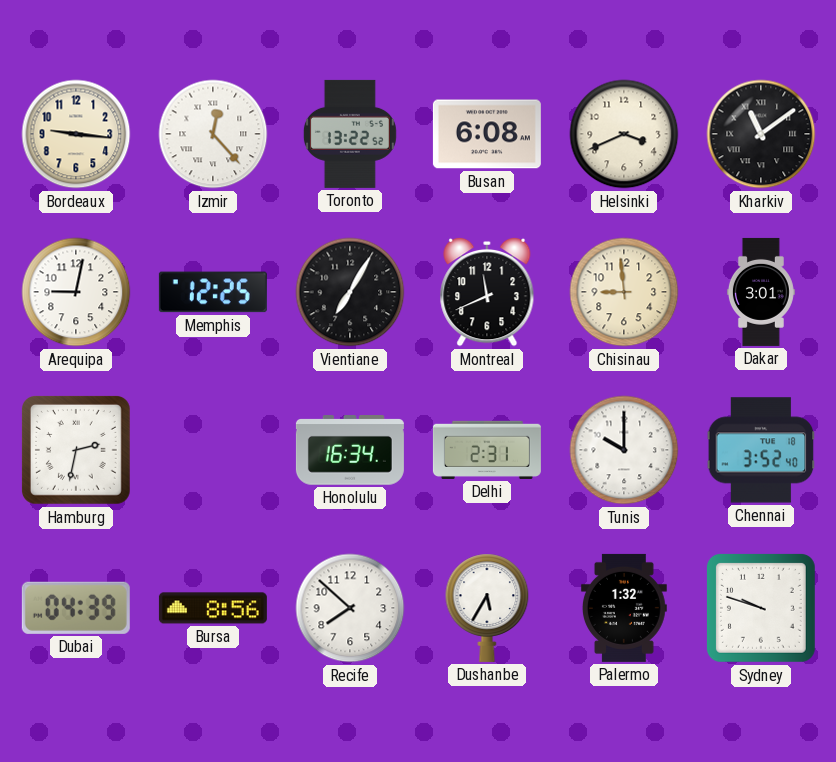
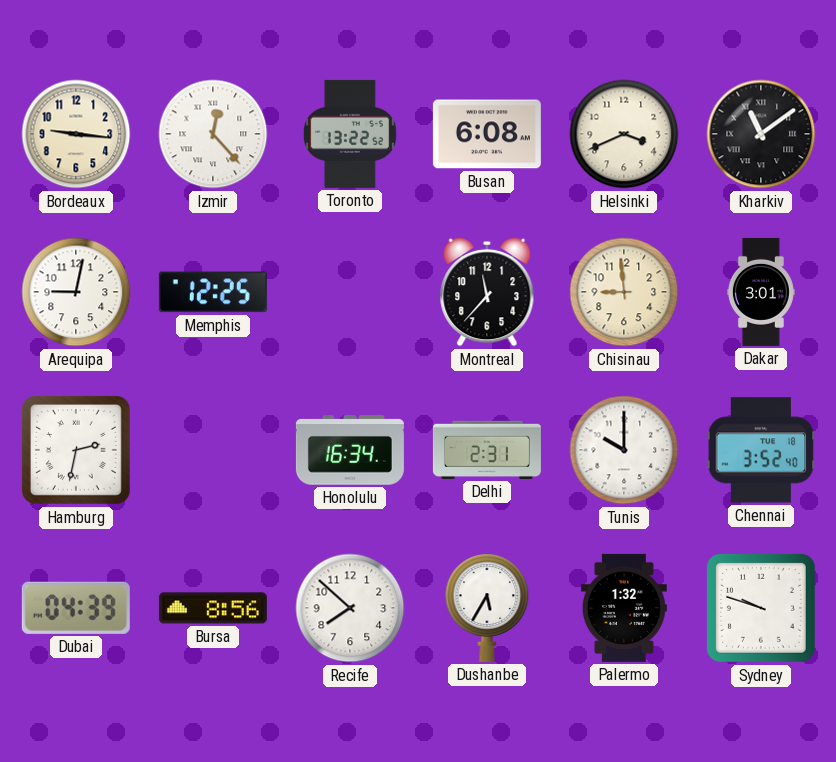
Vientiane: 7:05 -> none (350, 292)
Montreal: 11:41 -> 11:37 (487, 292)
